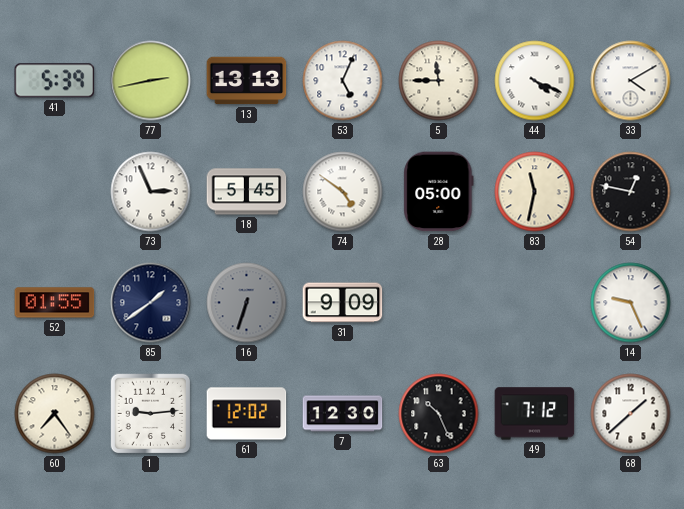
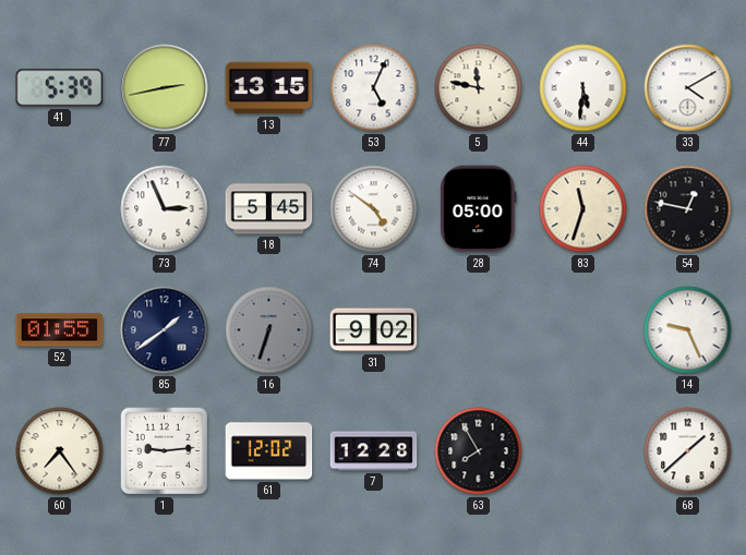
13: 13:13 -> 13:15 (269, 88)
5: 11:45 -> 11:47 (479, 88)
44: 4:19 -> 5:31 (583, 88)
83: 11:32 -> 11:33 (583, 209)
31: 9:09 -> 9:02 (374, 330)
7: 12:30 -> 12:28 (374, 451)
63: 10:26 -> 7:55 (479, 451)
49: 7:12 -> none (535, 414)
